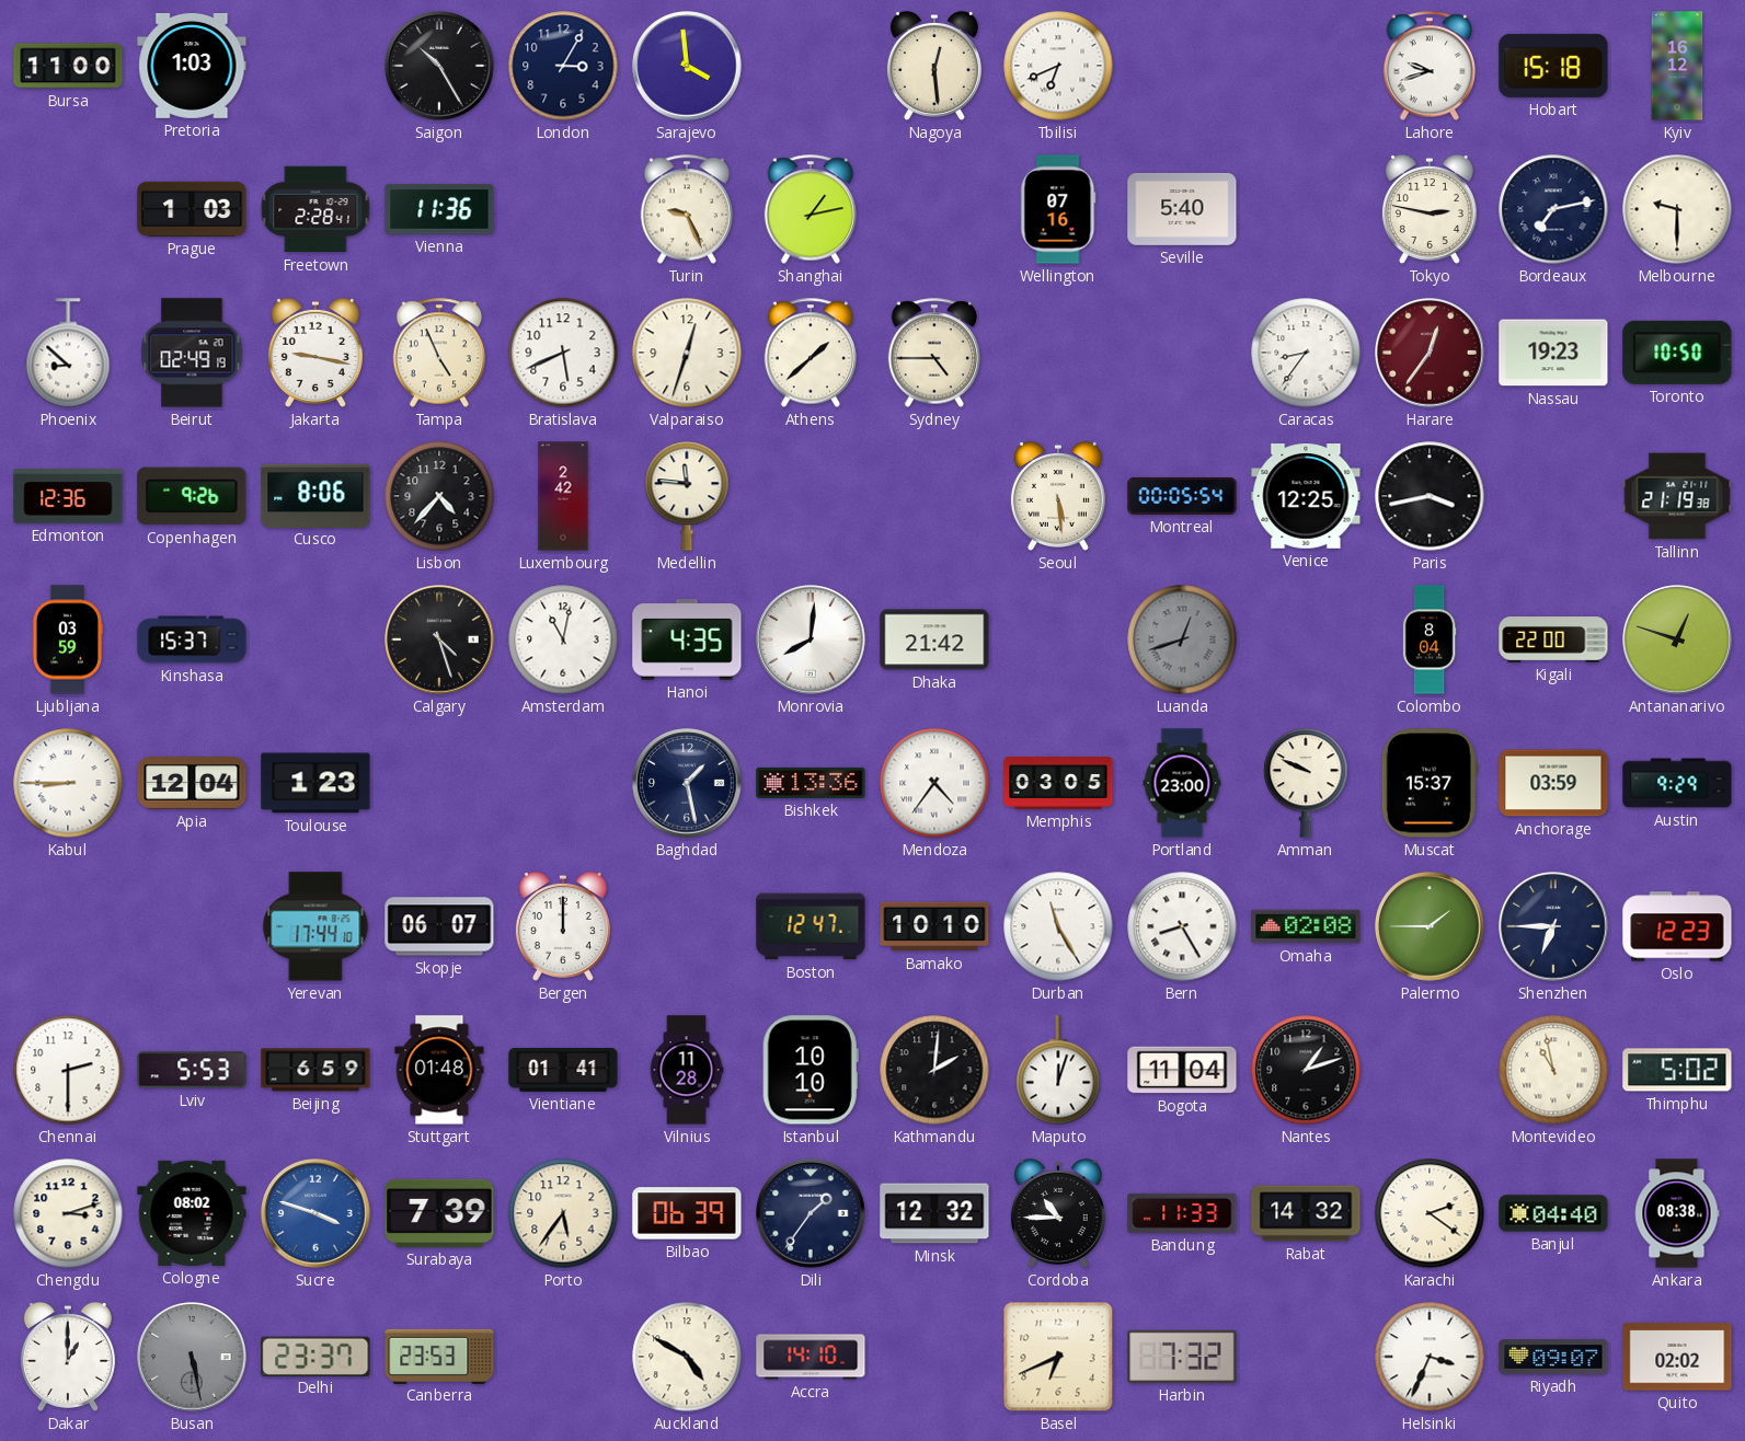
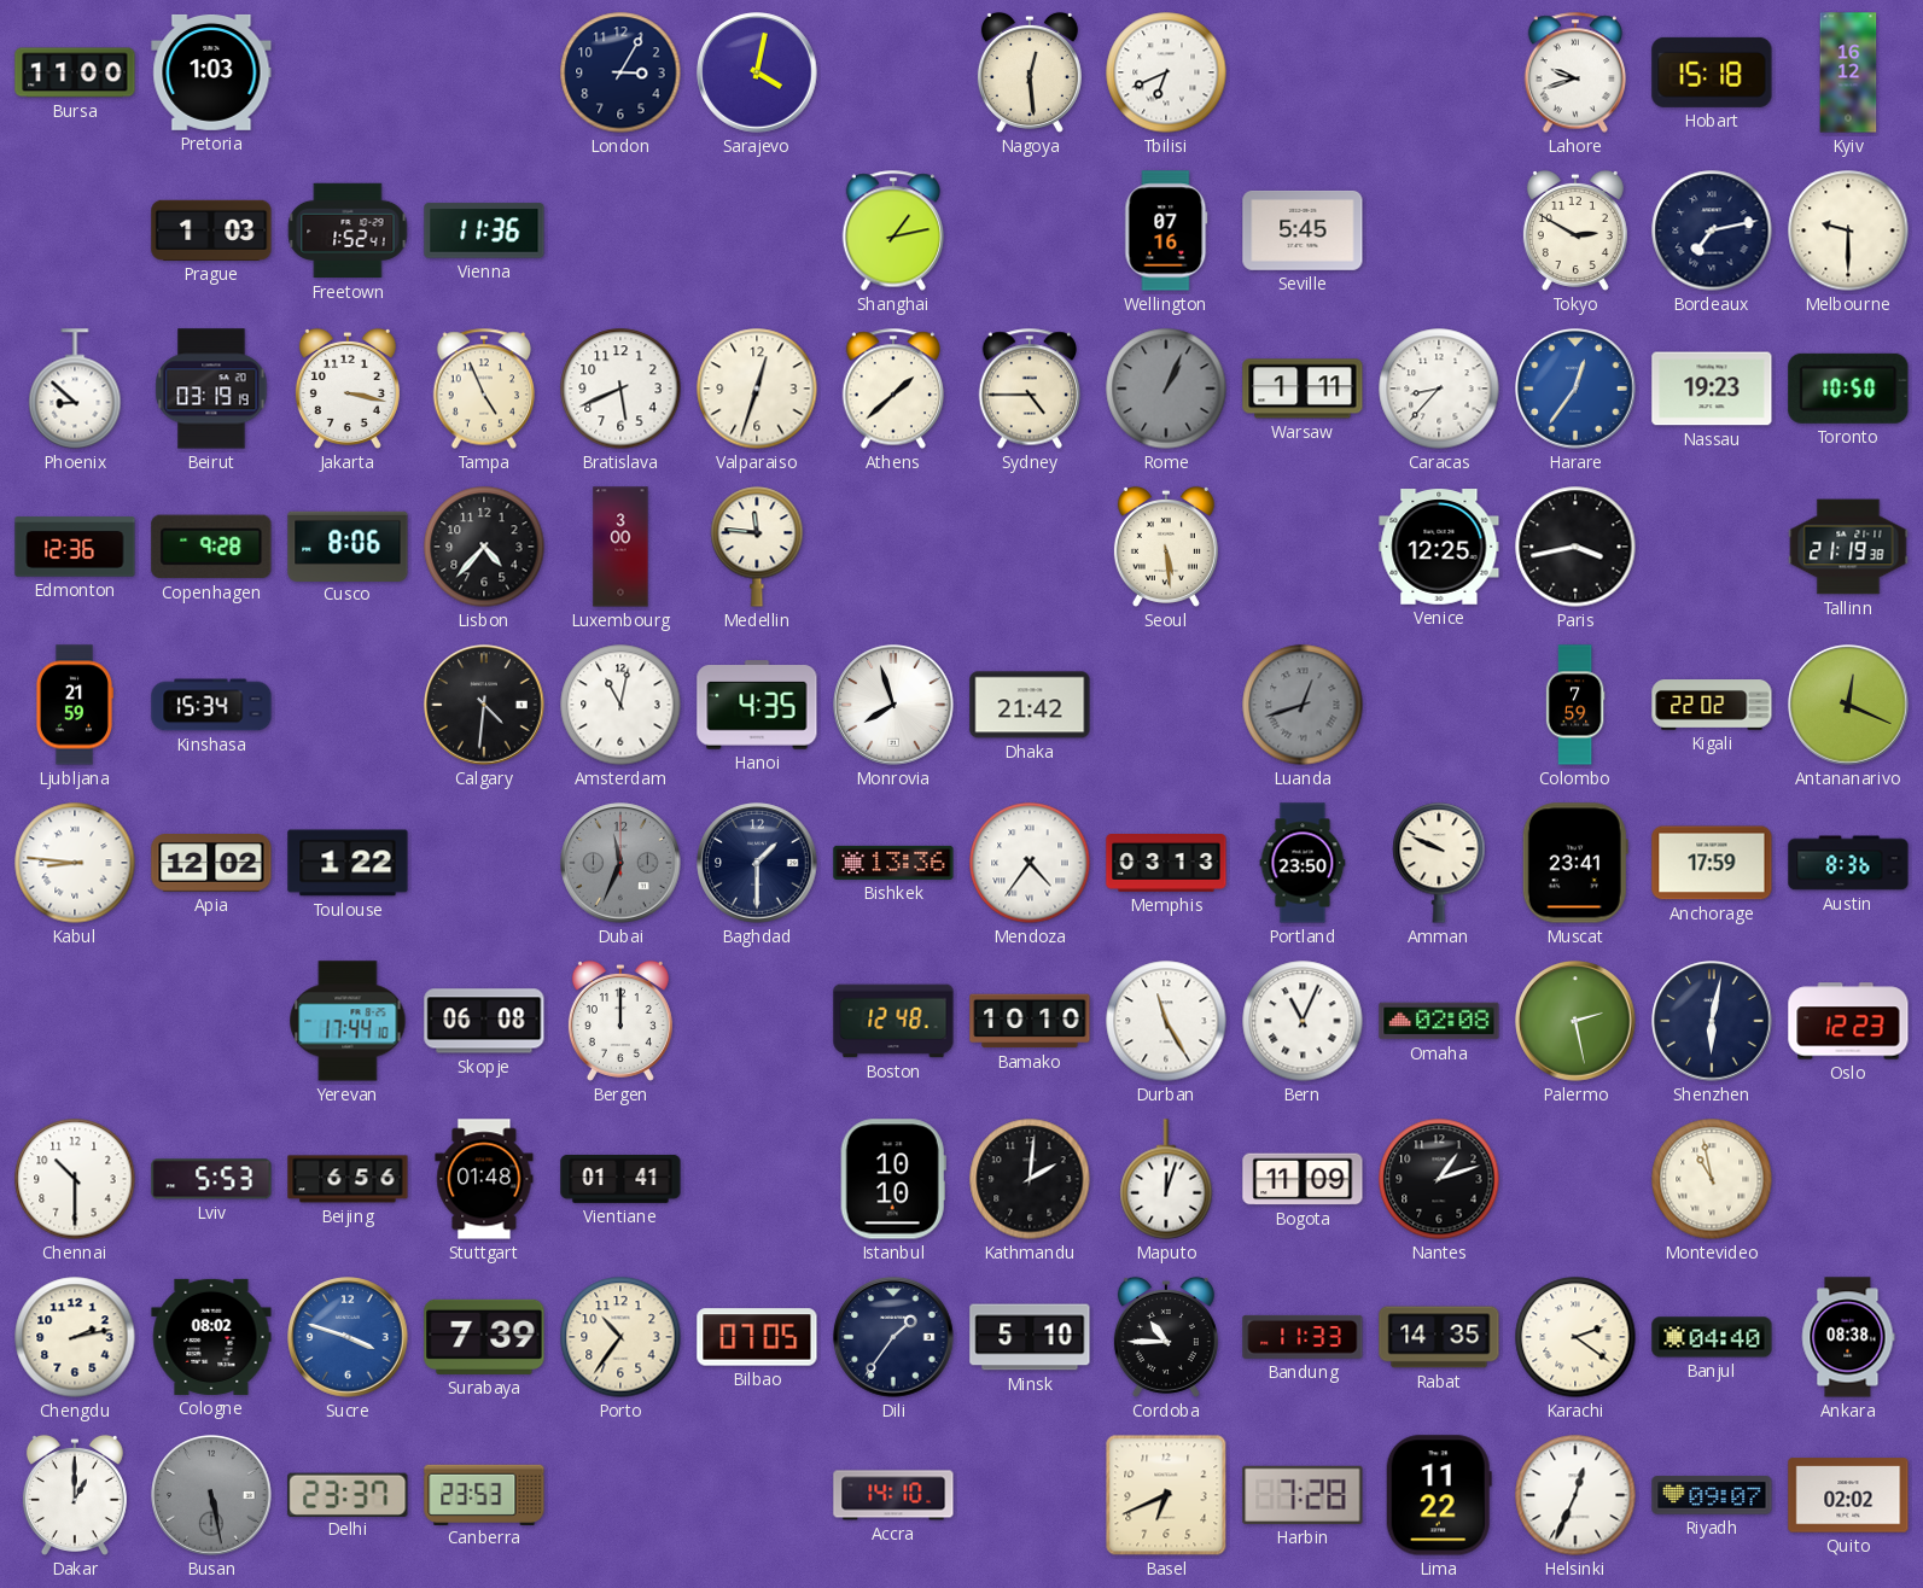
Saigon: 10:25 -> none (439, 66)
Sarajevo: 3:59 -> 4:02 (757, 72)
Freetown: 2:28 -> 1:52 (348, 230)
Turin: 9:26 -> none (687, 209)
Seville: 5:40 -> 5:45 (1303, 230)
Tokyo: 2:47 -> 2:50 (1575, 230)
Beirut: 02:49 -> 03:19 (211, 389)
Jakarta: 9:17 -> 3:17 (348, 389)
Rome: none -> 1:04 (1166, 389)
Warsaw: none -> 1:11 (1303, 389)
Caracas: 8:36 -> 8:37 (1439, 389)
Harare dial: burgundy -> blue (1575, 389)
Copenhagen: 9:26 -> 9:28 (211, 547)
Luxembourg: 2:42 -> 3:00 (620, 547)
Montreal: 00:05 -> none (1182, 496)
Ljubljana: 03:59 -> 21:59 (74, 705)
Kinshasa: 15:37 -> 15:34 (211, 705)
Calgary: 4:27 -> 4:31 (484, 705)
Monrovia: 8:01 -> 7:57 (893, 705)
Colombo: 8:04 -> 7:59 (1575, 705)
Kigali: 22:00 -> 22:02 (1712, 705)
Antananarivo: 12:48 -> 12:19 (1848, 705)
Kabul: 8:45 -> 8:46 (75, 863)
Apia: 12:04 -> 12:02 (211, 863)
Toulouse: 1:23 -> 1:22 (348, 863)
Dubai: none -> 11:34 (620, 863)
Baghdad: 1:28 -> 1:30 (757, 863)
Memphis: 03:05 -> 03:13 (1166, 864)
Portland: 23:00 -> 23:50 (1303, 863)
Muscat: 15:37 -> 23:41 (1575, 863)
Anchorage: 03:59 -> 17:59 (1712, 863)
Austin: 9:29 -> 8:36 (1848, 863)
Skopje: 06:07 -> 06:08 (484, 1021)
Boston: 12:47 -> 12:48 (893, 1021)
Bern: 8:25 -> 11:04 (1303, 1021)
Palermo: 1:45 -> 2:28 (1575, 1021)
Shenzhen: 6:45 -> 6:02 (1712, 1021)
Chennai: 2:30 -> 10:30 (75, 1179)
Beijing: 6:59 -> 6:56 (348, 1179)
Vilnius: 11:28 -> none (687, 1070)
Bogota: 11:04 -> 11:09 (1303, 1179)
Thimphu: 5:02 -> none (1677, 1070)
Chengdu: 3:12 -> 2:13 (75, 1337)
Porto: 5:36 -> 10:36 (620, 1337)
Bilbao: 06:39 -> 07:05 (757, 1337)
Minsk: 12:32 -> 5:10 (1030, 1337)
Rabat: 14:32 -> 14:35 (1439, 1337)
Auckland: 4:50 -> none (687, 1357)
Harbin: 7:32 -> 7:28 (1303, 1495)
Lima: none -> 11:22 (1439, 1495)
Helsinki: 3:34 -> 12:34 (1575, 1495)
